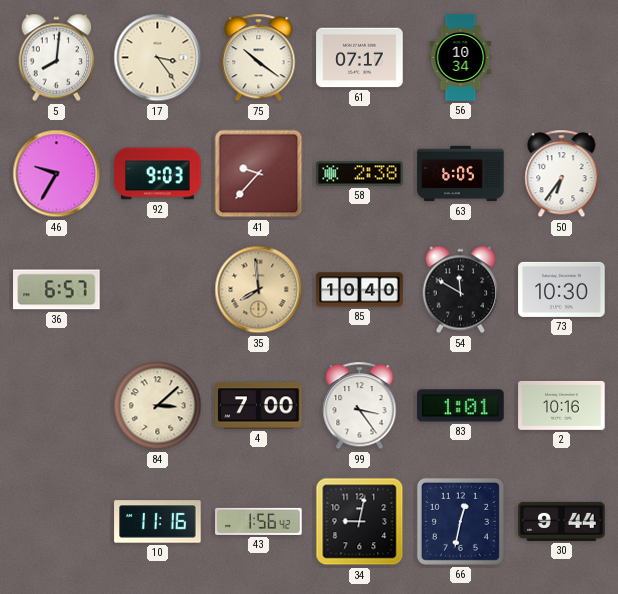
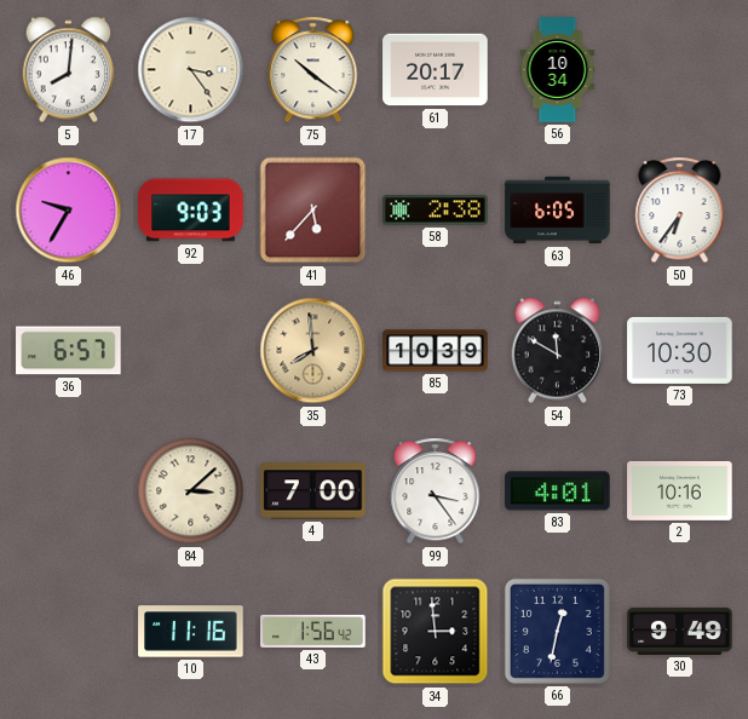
61: 07:17 -> 20:17 (436, 70)
41: 9:37 -> 5:37 (313, 211)
85: 10:40 -> 10:39 (436, 351)
83: 1:01 -> 4:01 (558, 491)
34: 9:02 -> 2:59 (436, 632)
30: 9:44 -> 9:49 (680, 631)
